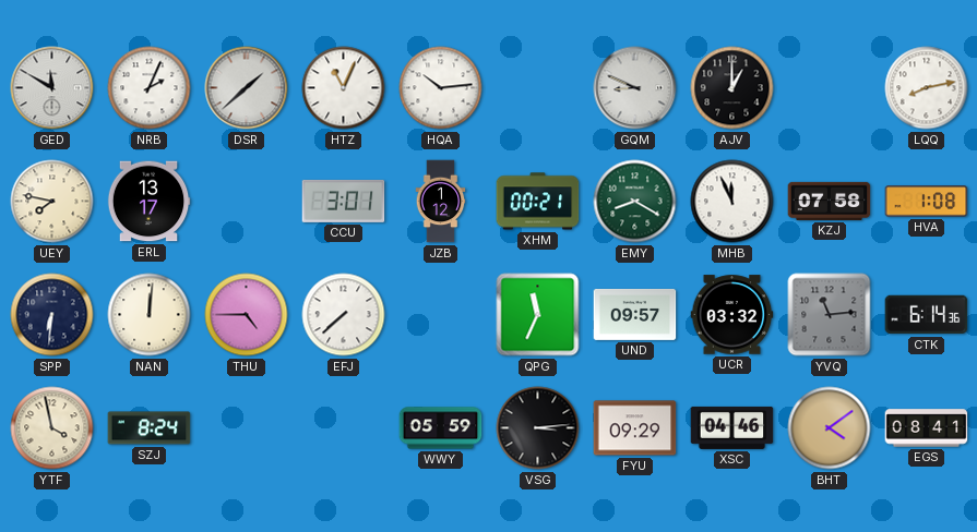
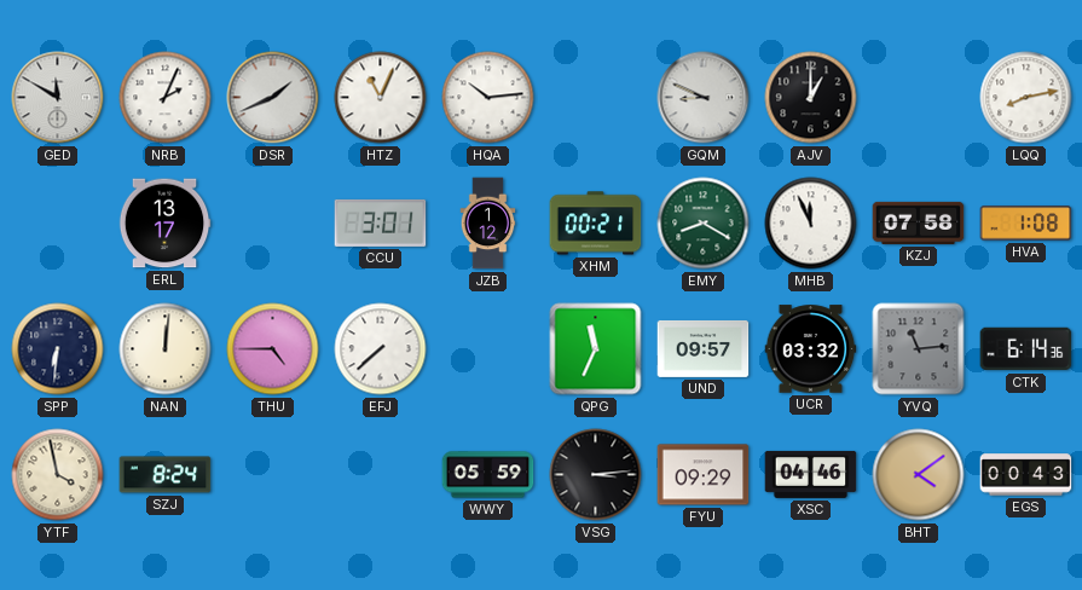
DSR: 1:38 -> 1:41 (273, 98)
UEY: 7:47 -> none (52, 202)
EGS: 08:41 -> 00:43 (1026, 475)
